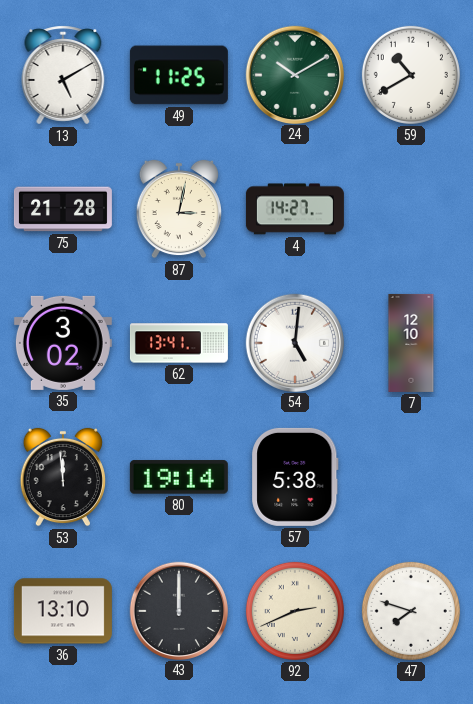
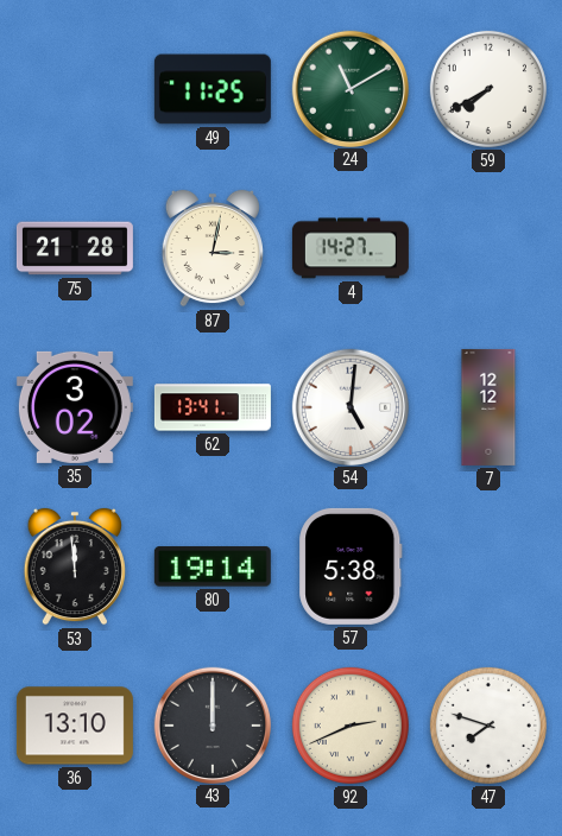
13: 5:10 -> none (63, 75)
24: 10:10 -> 11:10 (349, 88)
59: 10:40 -> 7:40 (488, 89)
7: 12:10 -> 12:12 (488, 407)
